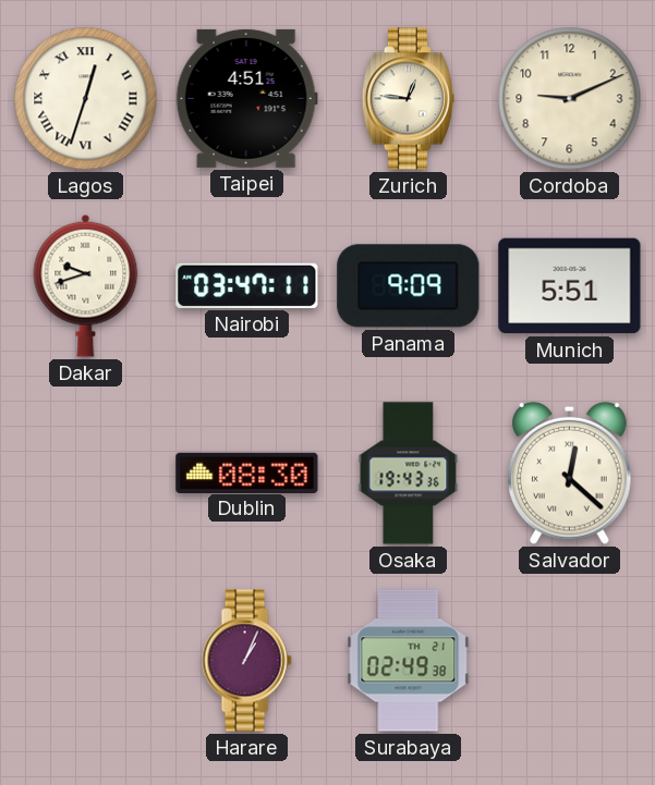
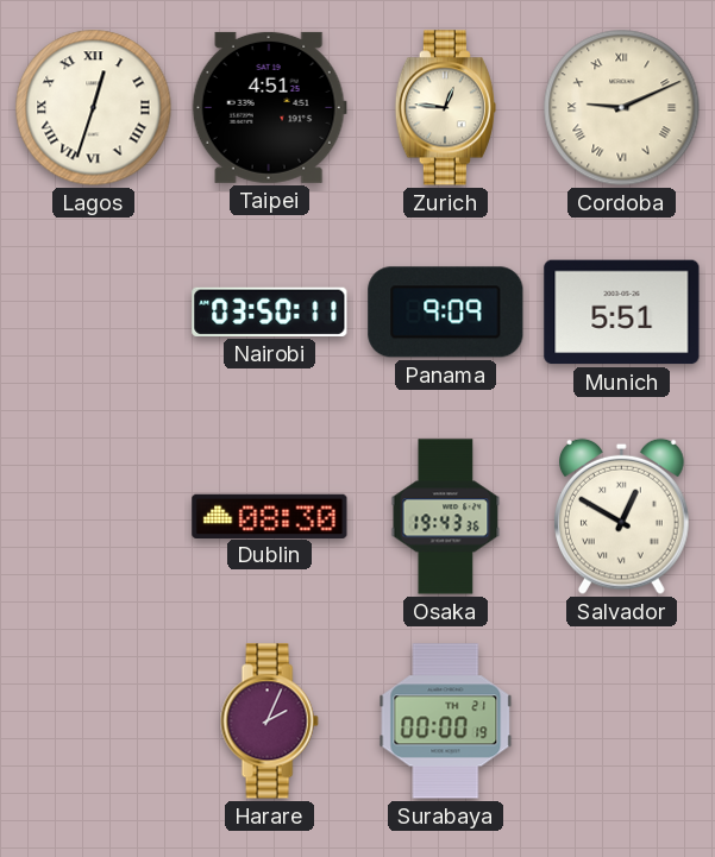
Cordoba numerals: Arabic -> Roman (622, 108)
Dakar: 9:42 -> none (86, 285)
Nairobi: 03:47 -> 03:50 (270, 311)
Salvador: 12:22 -> 12:50 (622, 516)
Harare: 1:04 -> 2:04 (269, 721)
Surabaya: 02:49 -> 00:00 (446, 721)
